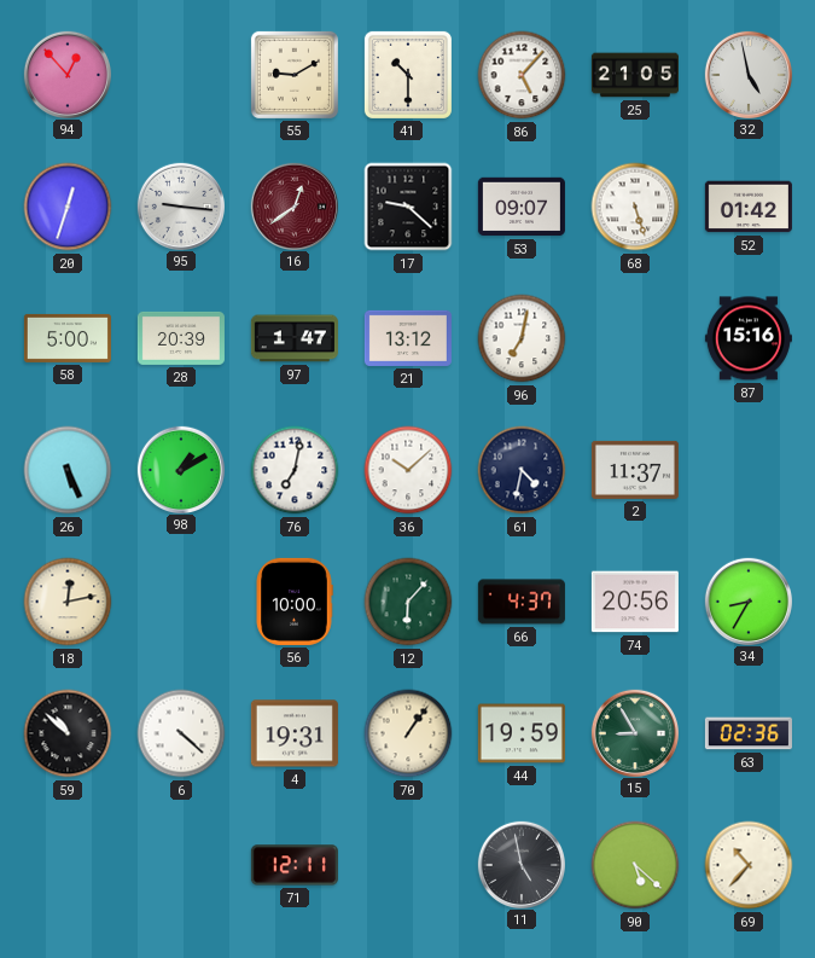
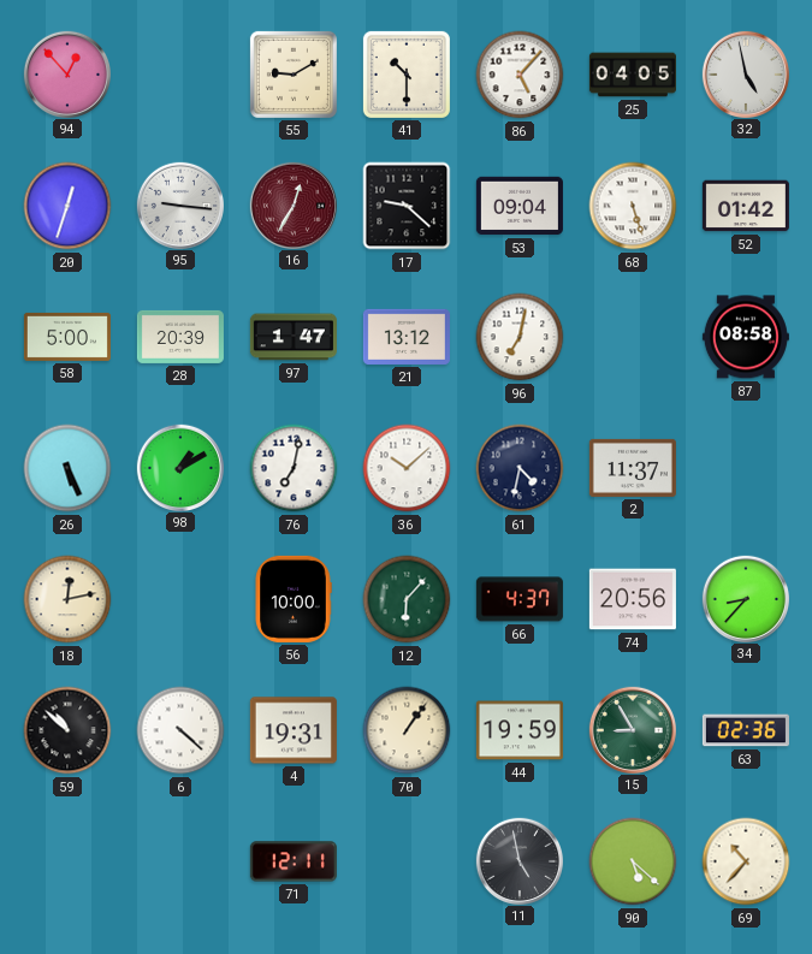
25: 21:05 -> 04:05 (633, 75)
16: 12:39 -> 12:35 (292, 205)
53: 09:07 -> 09:04 (520, 206)
87: 15:16 -> 08:58 (746, 337)
34: 8:35 -> 8:37 (745, 598)
